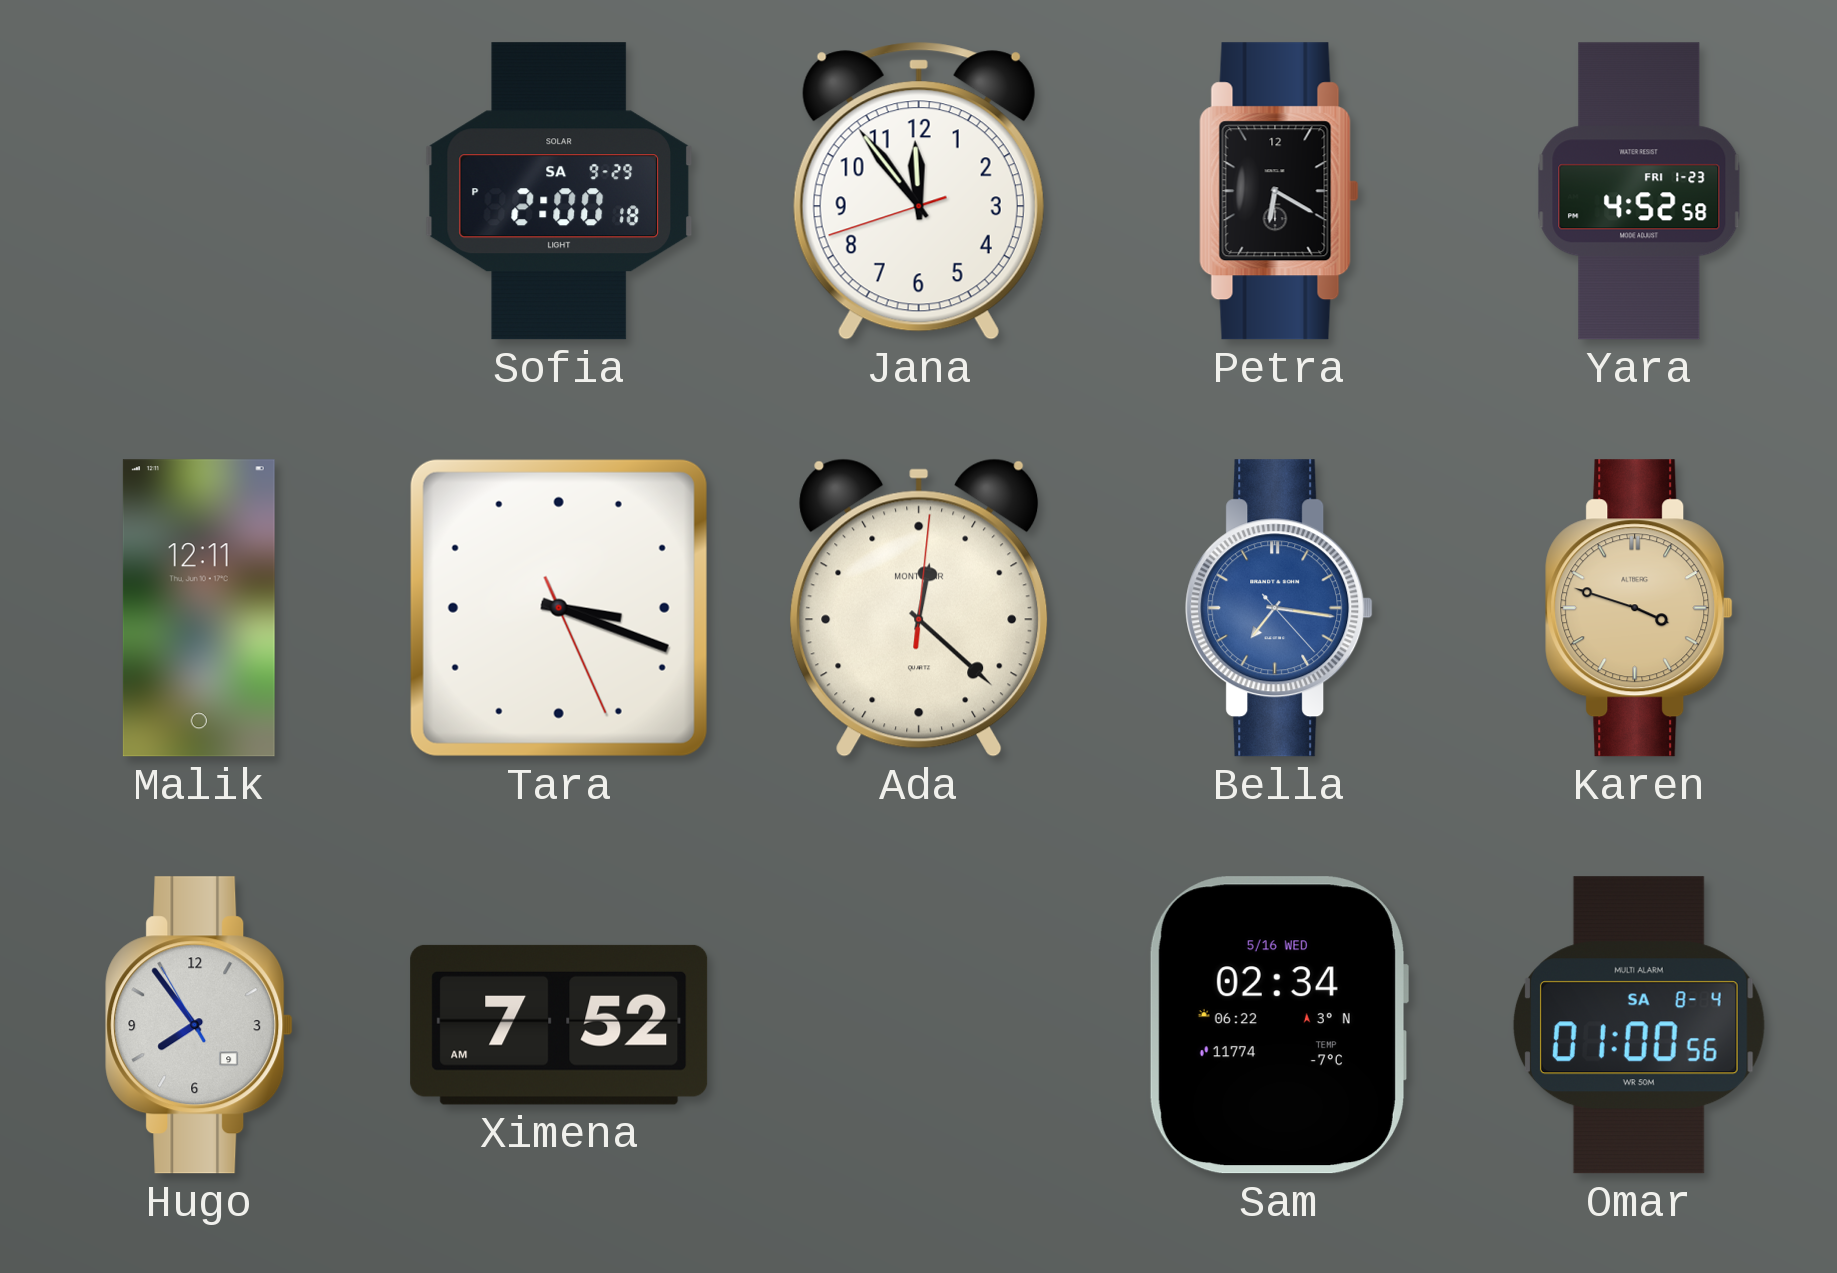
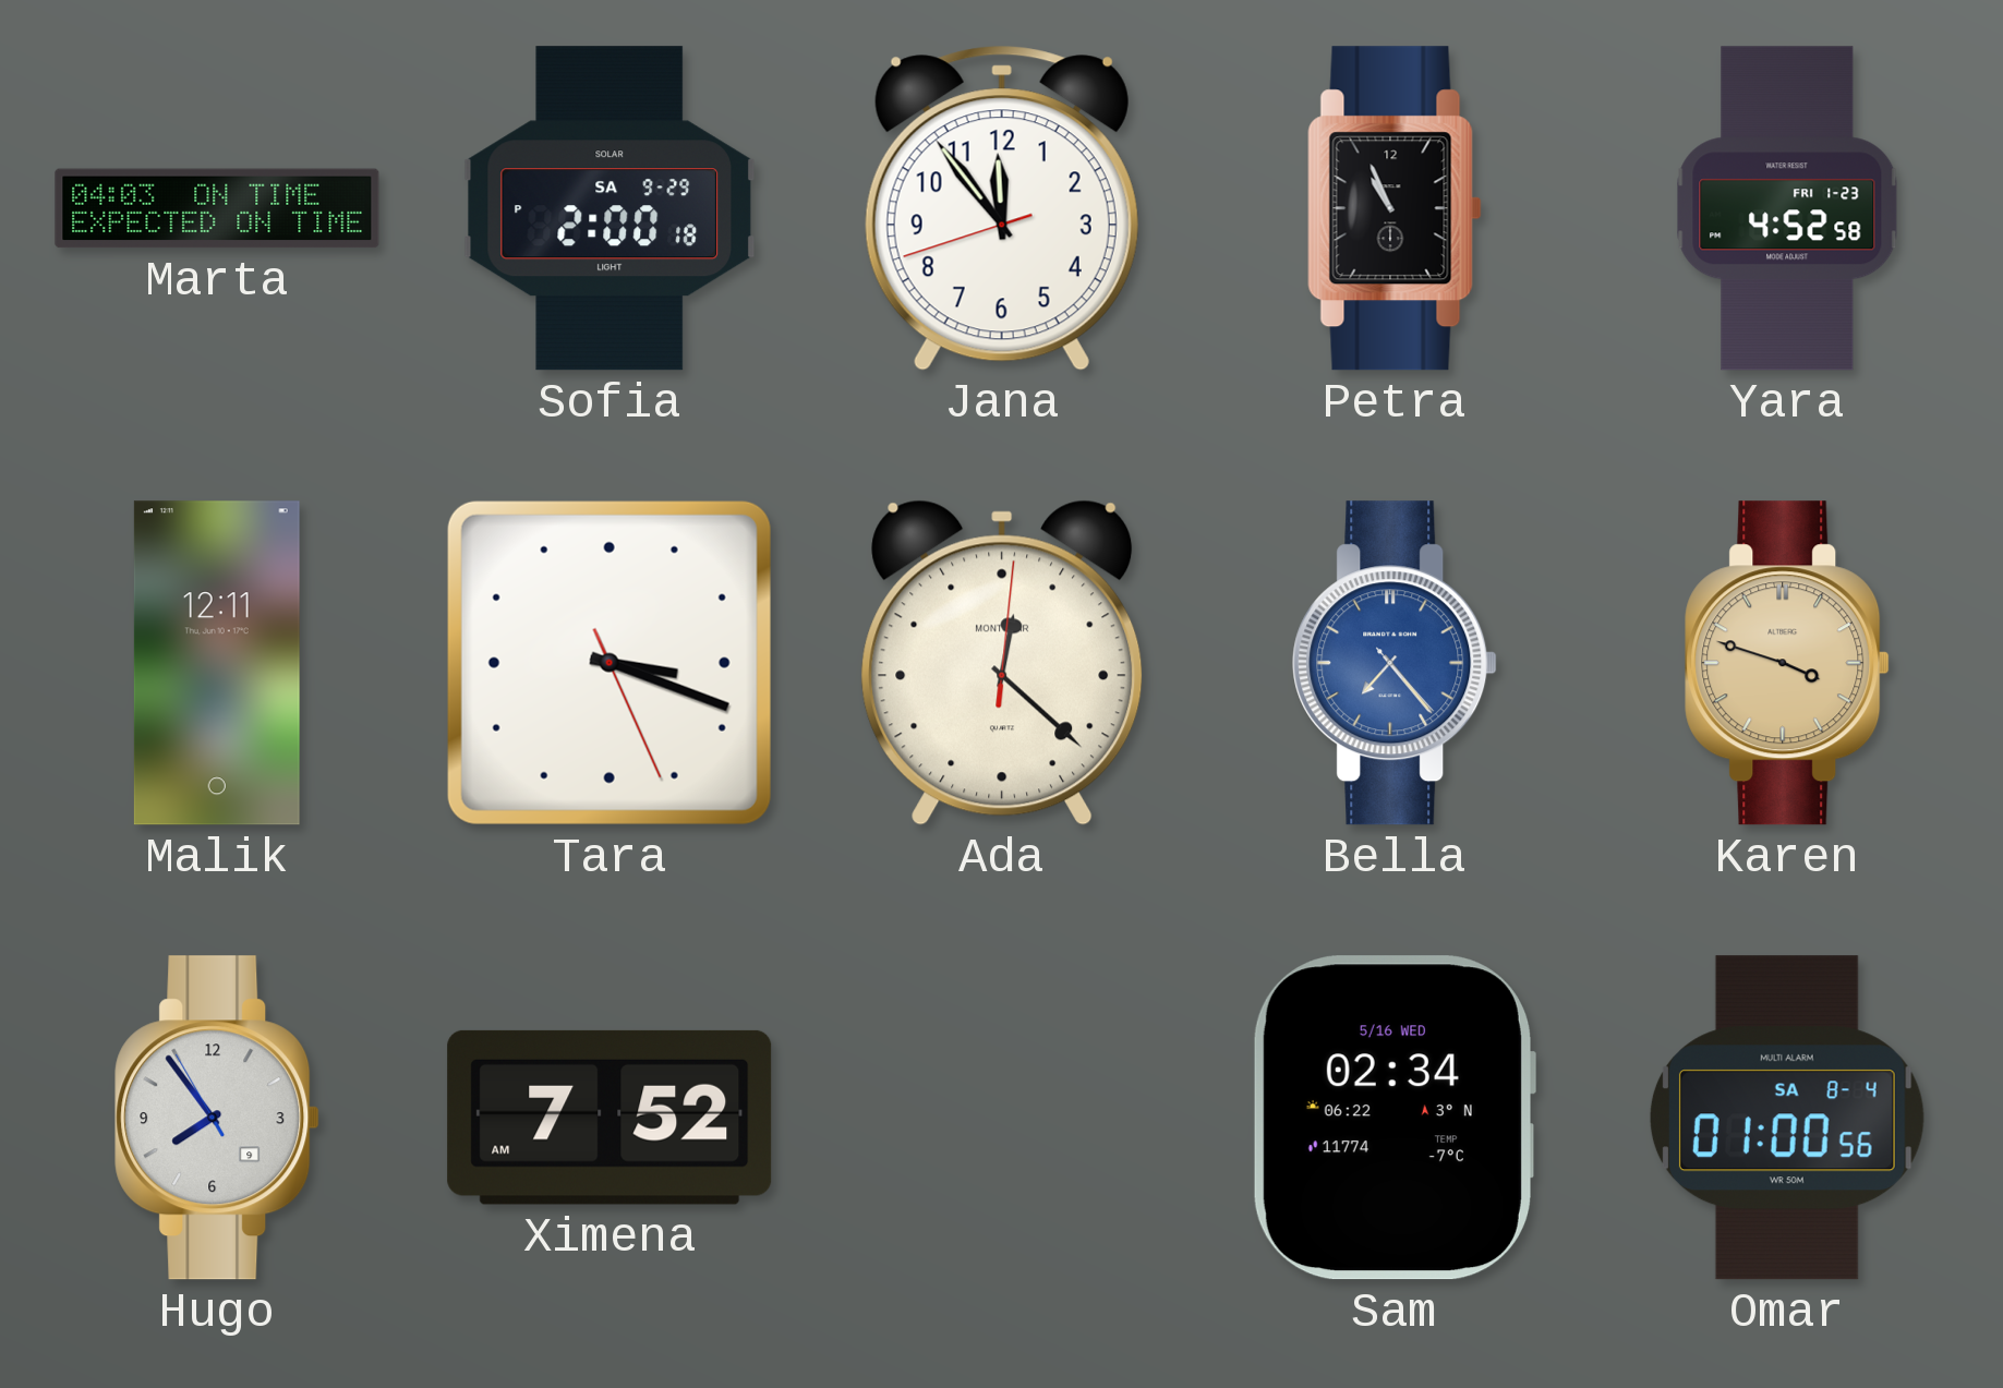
Marta: none -> 04:03 (217, 208)
Petra: 6:20 -> 10:56 (1395, 208)
Bella: 7:16 -> 7:23 (1395, 663)
